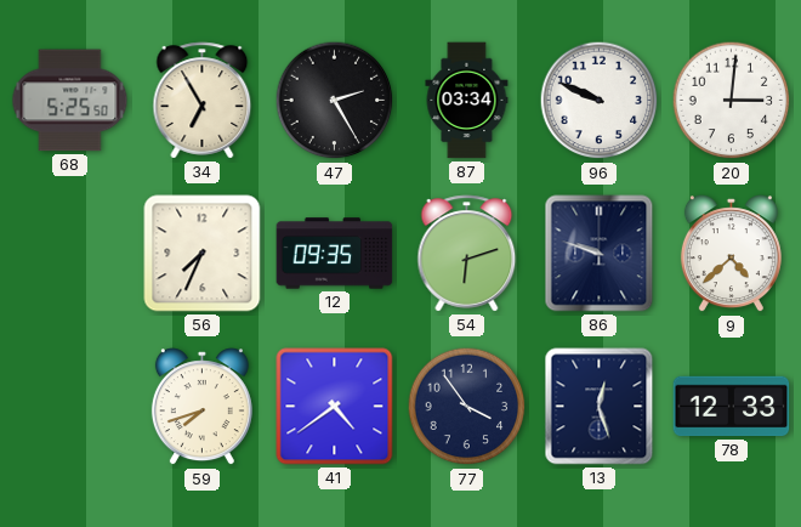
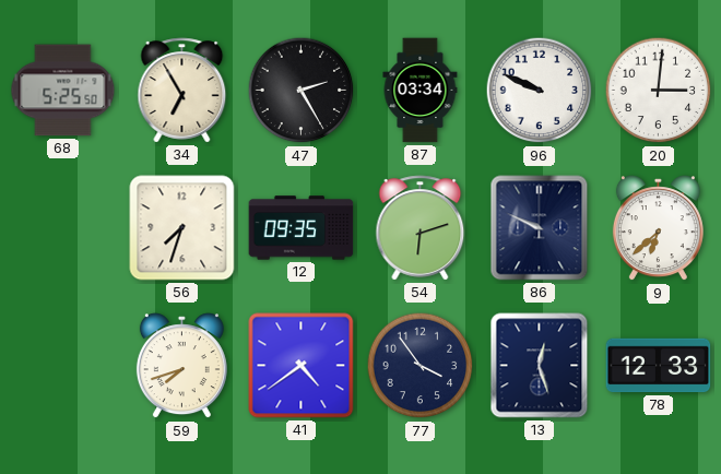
56: 7:34 -> 7:33 (182, 228)
86: 9:48 -> 9:49 (540, 228)
9: 4:38 -> 6:38 (658, 228)
